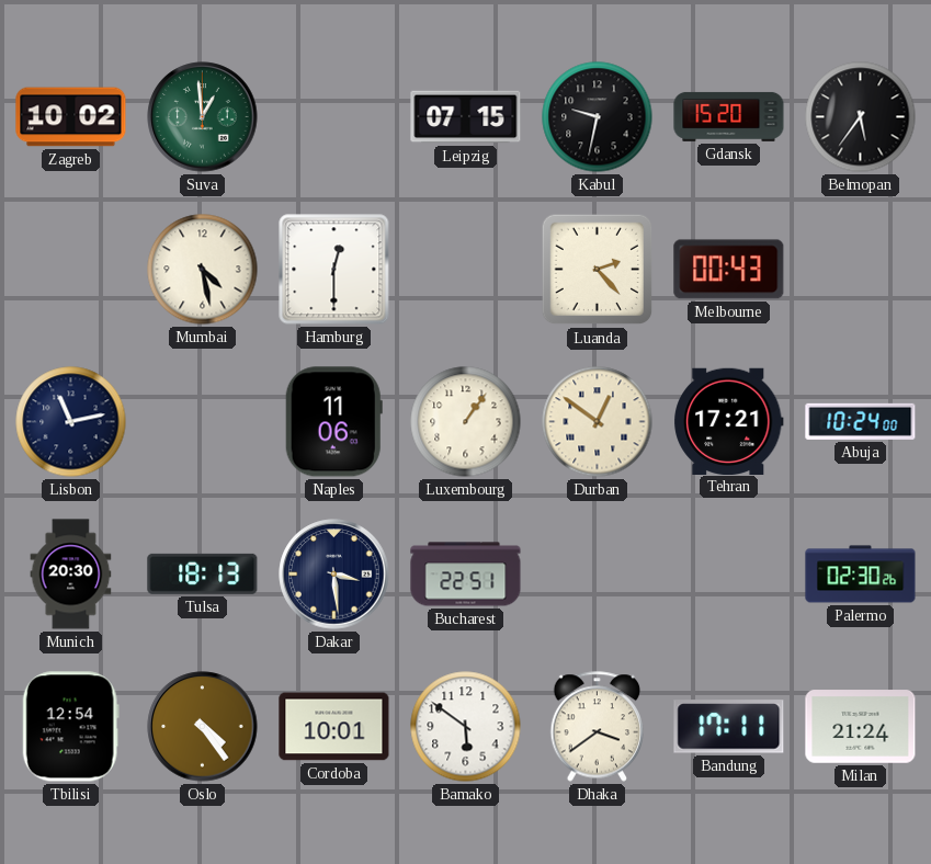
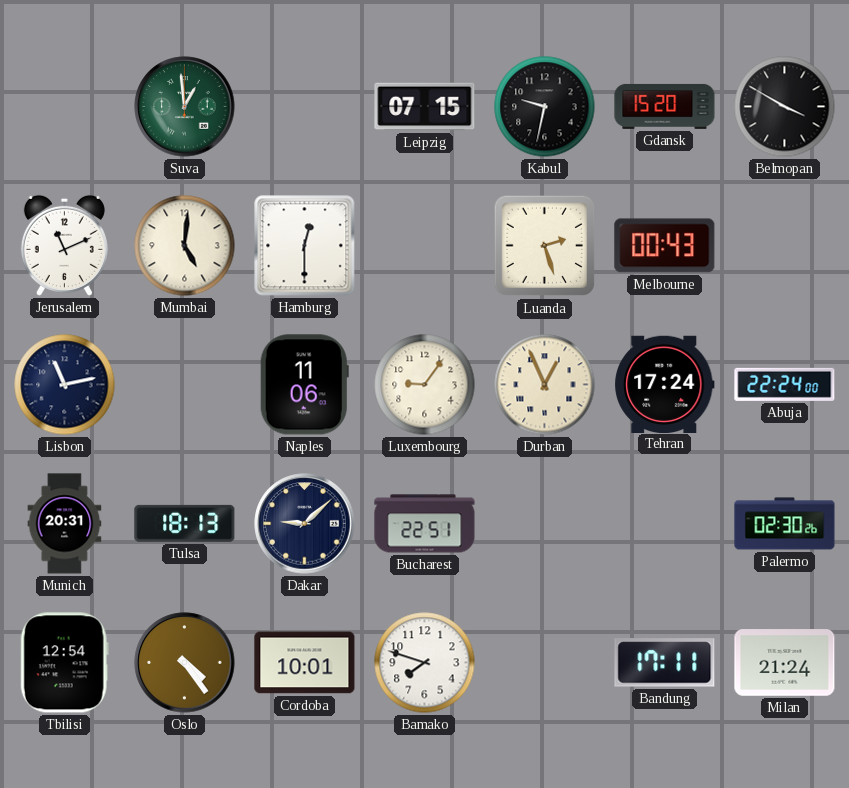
Zagreb: 10:02 -> none (71, 117)
Belmopan: 5:36 -> 3:50 (785, 107)
Jerusalem: none -> 11:11 (64, 245)
Mumbai: 4:28 -> 5:01 (185, 246)
Luanda: 2:23 -> 2:27 (545, 246)
Luxembourg: 1:06 -> 9:06 (425, 385)
Durban: 12:51 -> 12:56 (545, 385)
Tehran: 17:21 -> 17:24 (665, 384)
Abuja: 10:24 -> 22:24 (785, 384)
Munich: 20:30 -> 20:31 (65, 524)
Dakar: 3:29 -> 9:08 (305, 524)
Bamako: 5:51 -> 7:48 (425, 663)
Dhaka: 3:39 -> none (598, 727)
